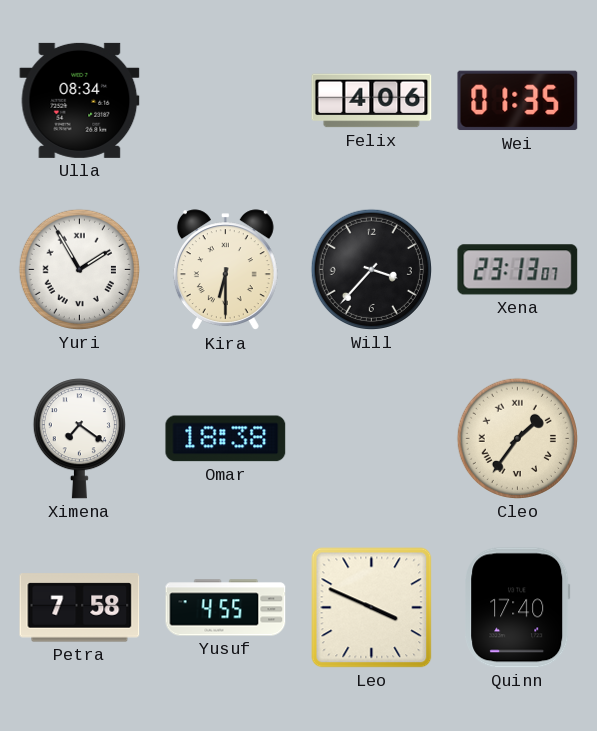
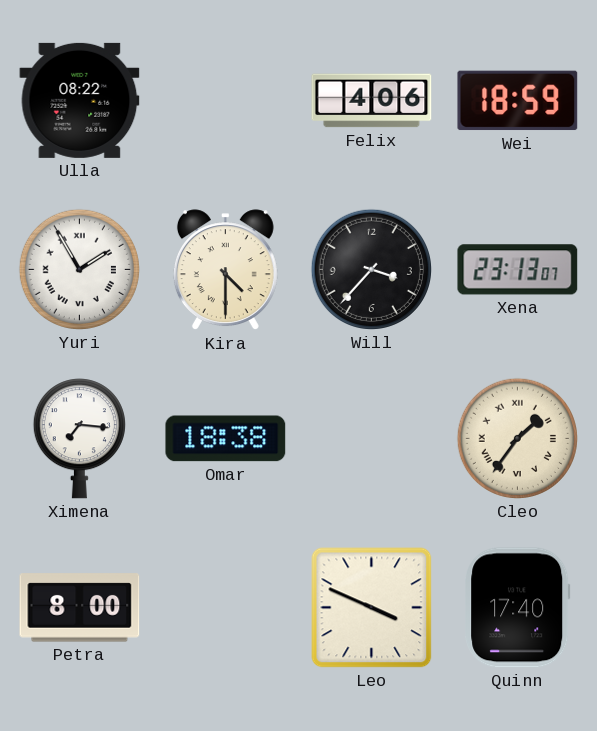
Ulla: 08:34 -> 08:22 (80, 100)
Wei: 01:35 -> 18:59 (518, 101)
Kira: 6:30 -> 4:30 (225, 270)
Ximena: 7:21 -> 7:16 (79, 439)
Petra: 7:58 -> 8:00 (80, 608)
Yusuf: 4:55 -> none (226, 608)
